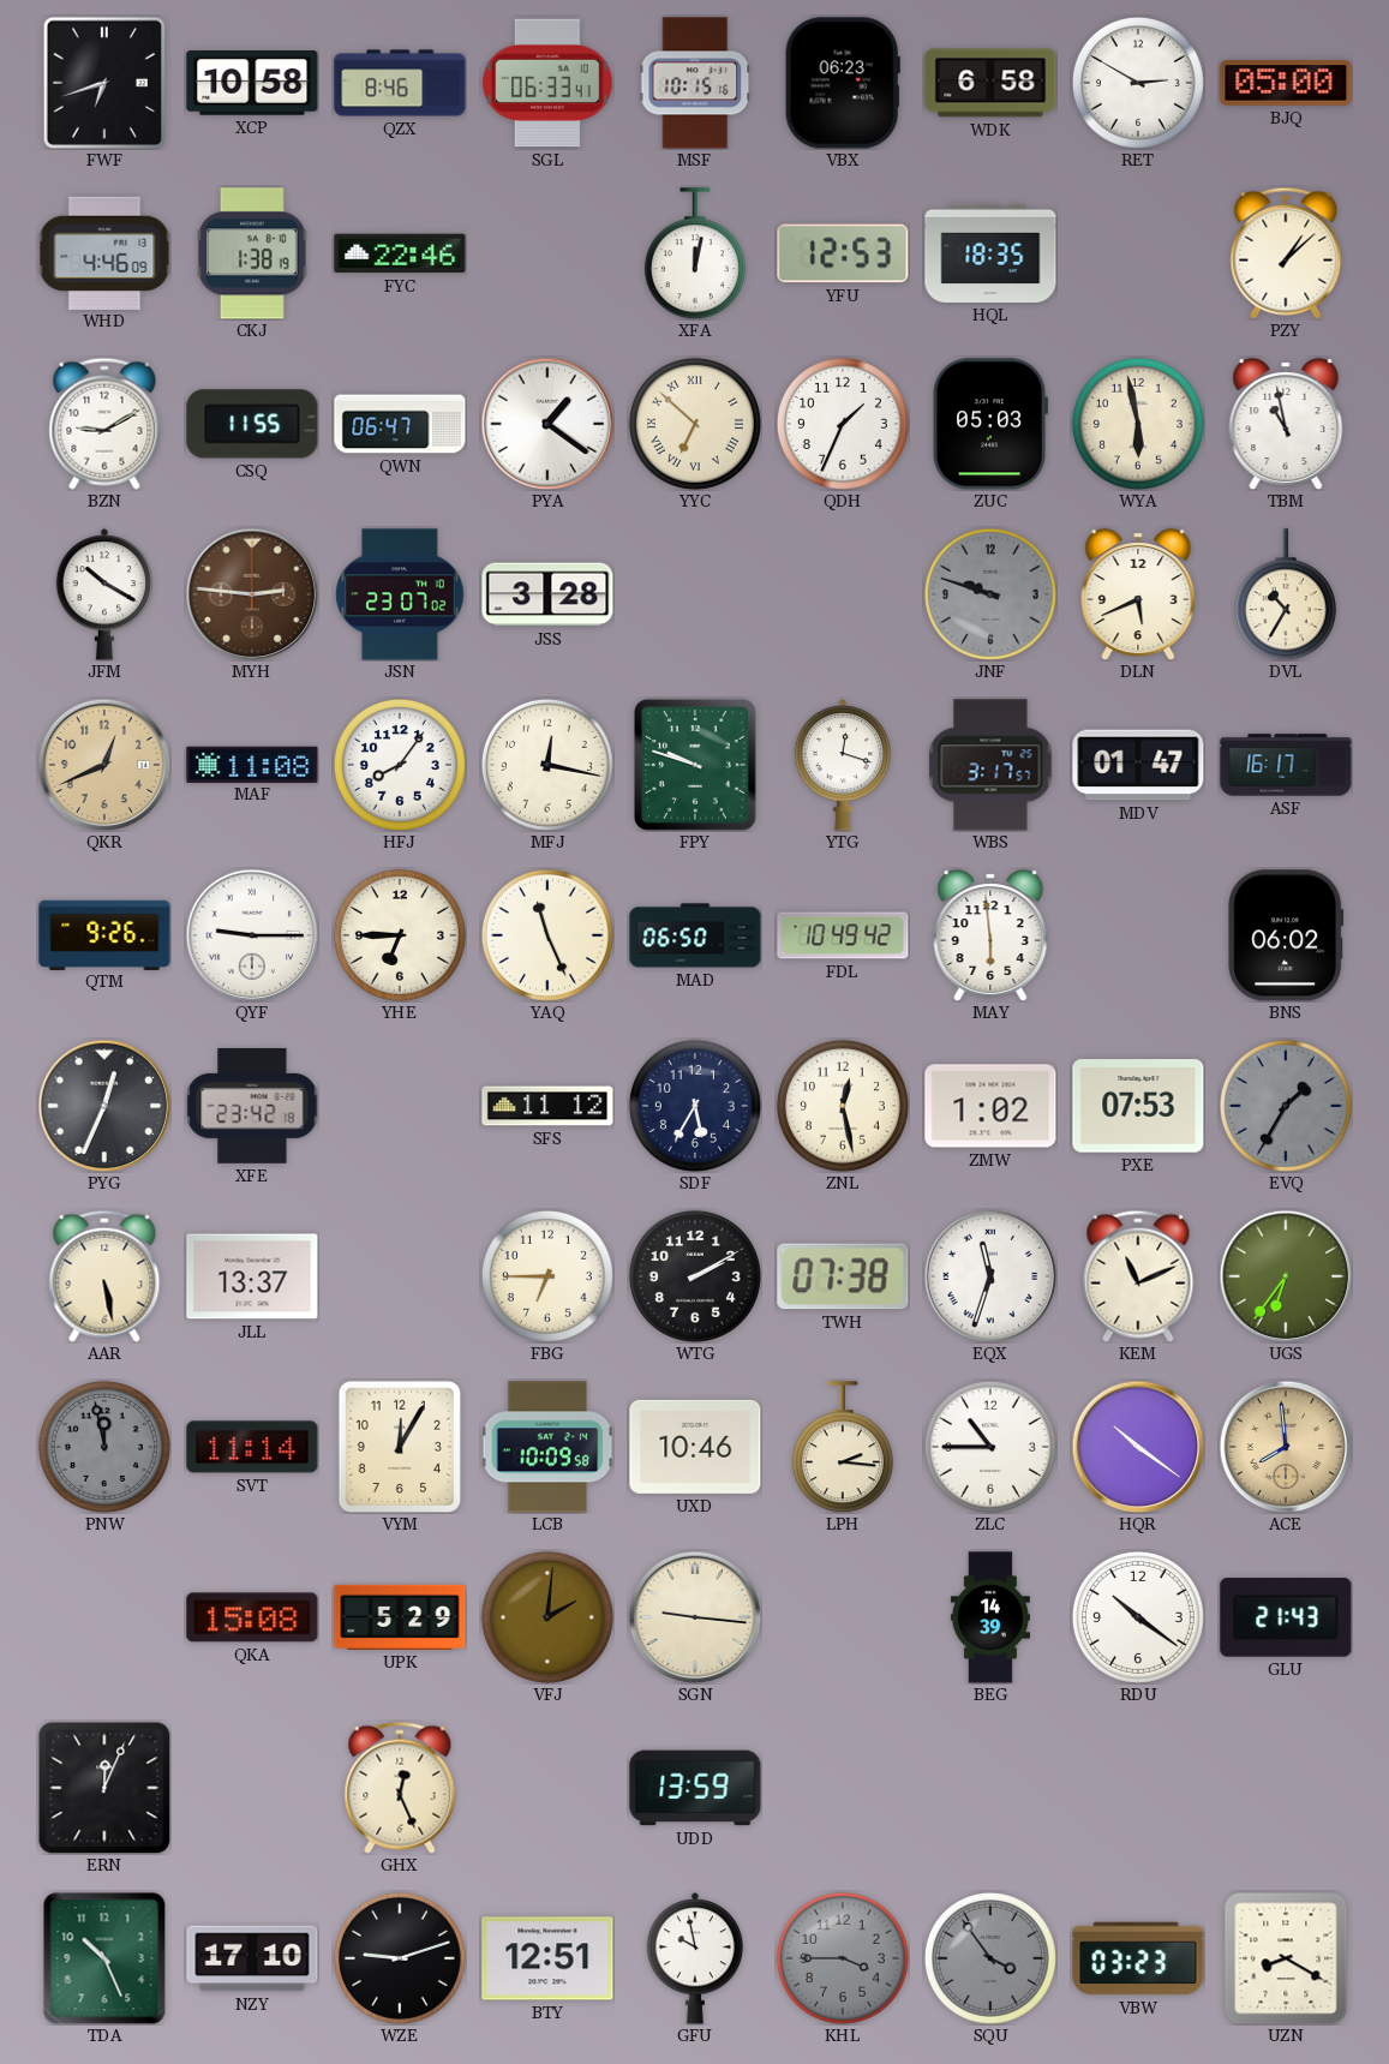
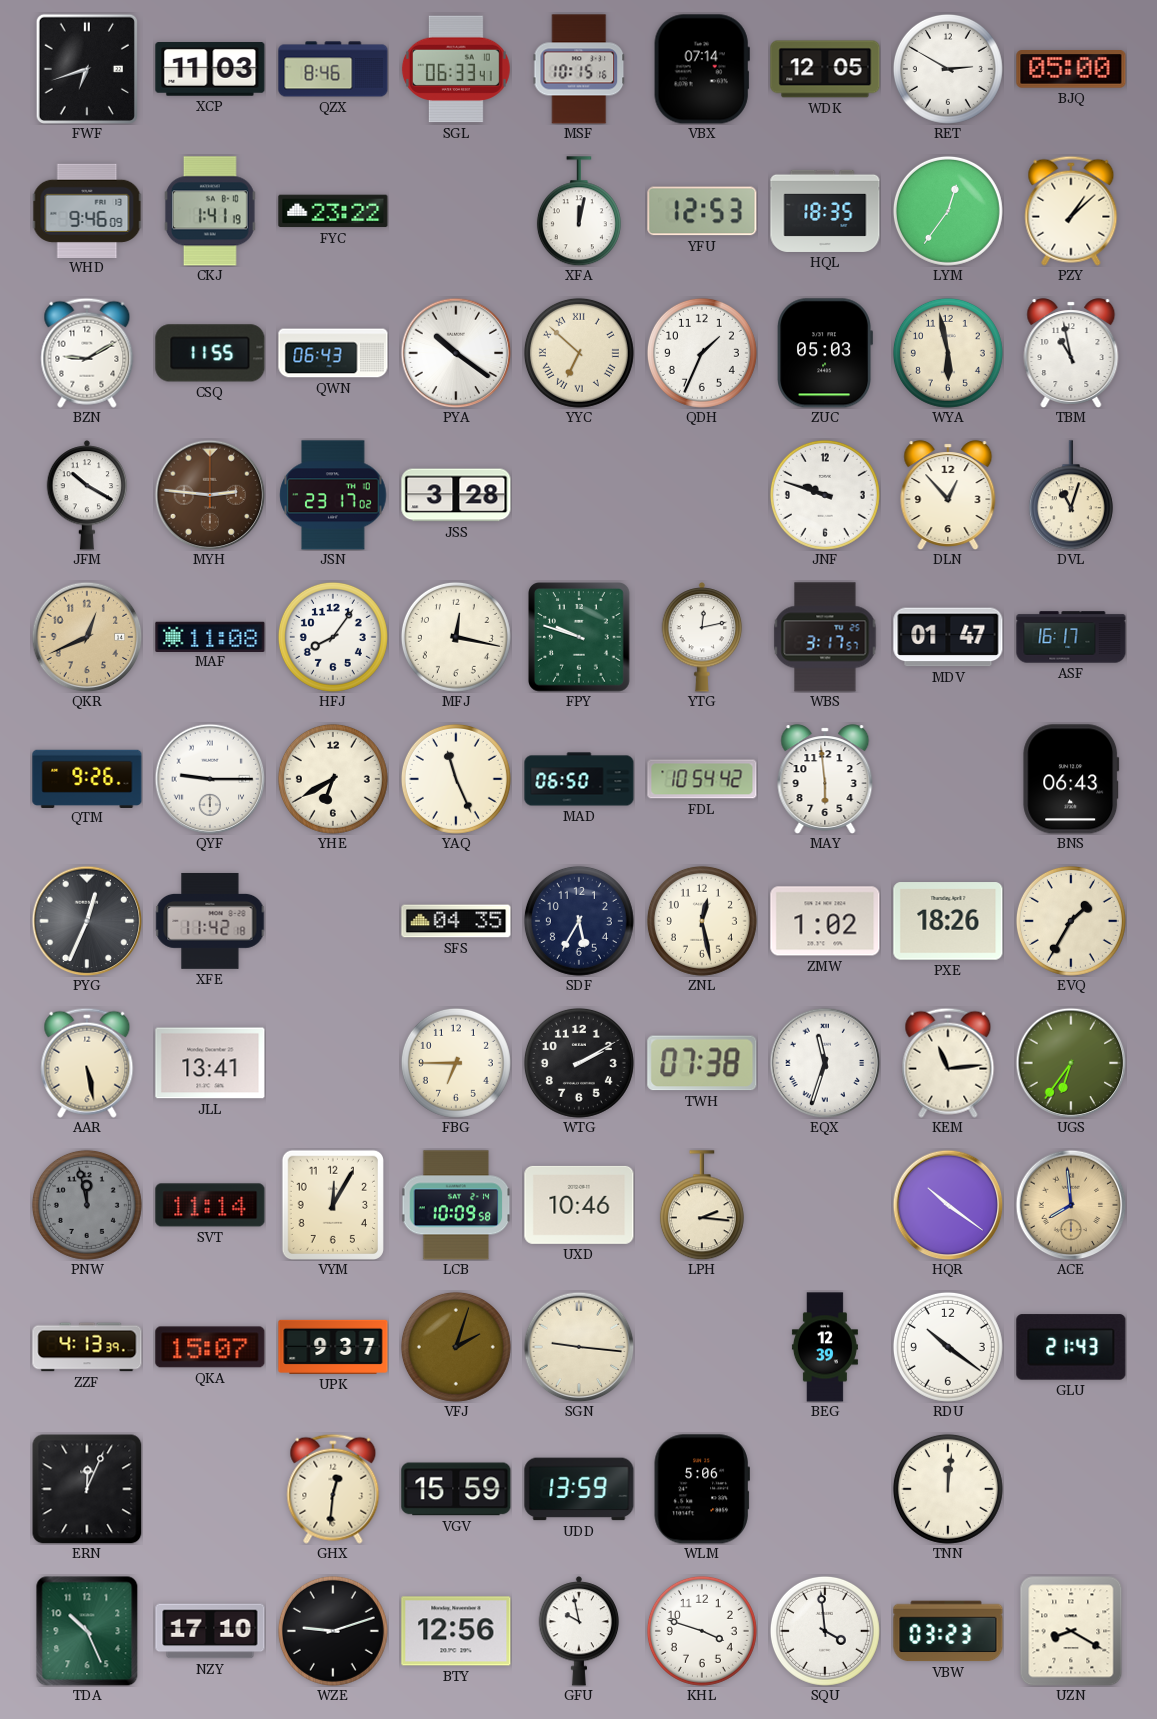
XCP: 10:58 -> 11:03 (210, 70)
VBX: 06:23 -> 07:14 (702, 69)
WDK: 6:58 -> 12:05 (825, 69)
WHD: 4:46 -> 9:46 (87, 210)
CKJ: 1:38 -> 1:41 (210, 211)
FYC: 22:46 -> 23:22 (333, 211)
LYM: none -> 12:36 (948, 211)
QWN: 06:47 -> 06:43 (333, 353)
PYA: 1:21 -> 10:21 (456, 353)
JSN: 23:07 -> 23:17 (333, 495)
JNF dial: grey -> white (825, 495)
DLN: 5:41 -> 12:53 (948, 495)
DVL: 10:35 -> 11:03 (1071, 495)
YTG: 12:18 -> 12:13 (702, 637)
YHE: 6:45 -> 6:40 (333, 779)
FDL: 10:49 -> 10:54 (702, 779)
BNS: 06:02 -> 06:43 (1071, 779)
XFE: 23:42 -> 11:42 (210, 921)
SFS: 11:12 -> 04:35 (456, 921)
PXE: 07:53 -> 18:26 (948, 921)
EVQ dial: grey -> cream (1071, 921)
JLL: 13:37 -> 13:41 (210, 1063)
KEM: 11:11 -> 11:14 (948, 1063)
ZLC: 10:45 -> none (990, 1447)
ZZF: none -> 4:13 (87, 1347)
QKA: 15:08 -> 15:07 (210, 1347)
UPK: 5:29 -> 9:37 (333, 1347)
VFJ: 2:01 -> 2:03 (456, 1347)
BEG: 14:39 -> 12:39 (825, 1347)
GHX: 12:26 -> 12:31 (333, 1489)
VGV: none -> 15:59 (456, 1489)
WLM: none -> 5:06 (702, 1489)
TNN: none -> 12:01 (948, 1489)
BTY: 12:51 -> 12:56 (456, 1631)
KHL: 3:45 -> 3:48 (702, 1631)
KHL dial: grey -> white (702, 1631)
SQU: 3:54 -> 3:59 (825, 1631)
SQU dial: grey -> white (825, 1631)
